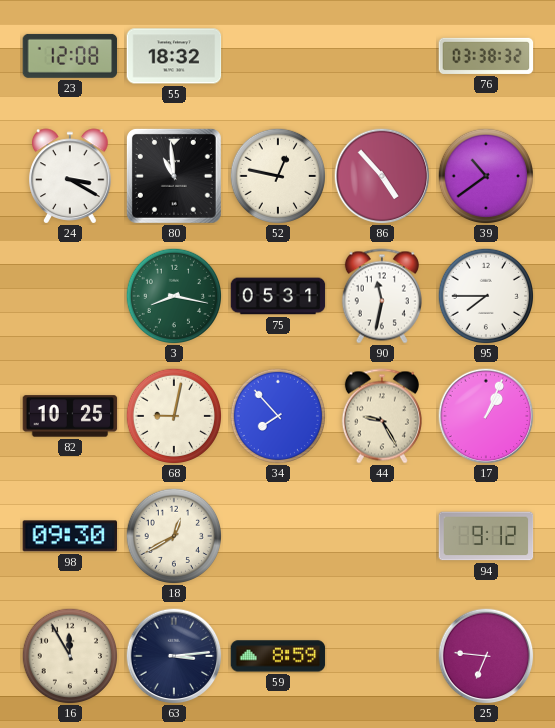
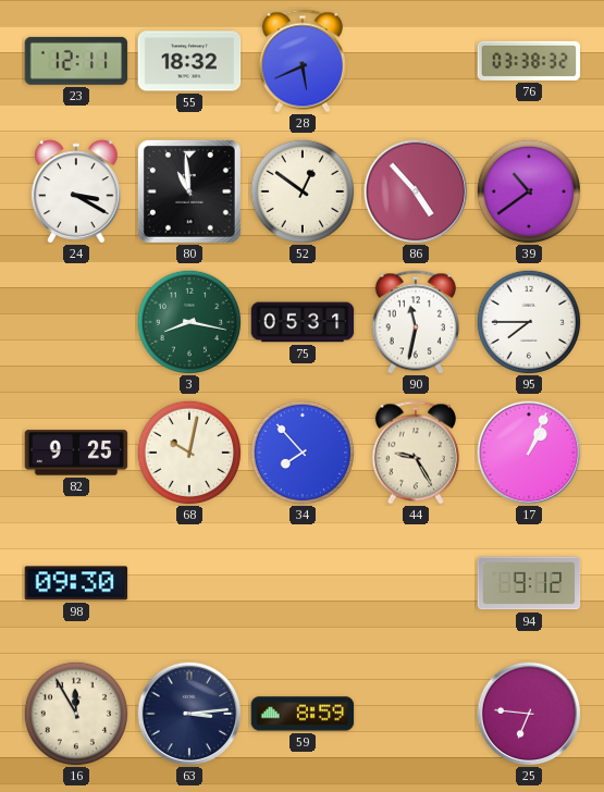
23: 12:08 -> 12:11 (76, 61)
28: none -> 5:41 (303, 61)
52: 12:47 -> 12:51 (301, 190)
82: 10:25 -> 9:25 (76, 453)
68: 9:02 -> 10:02 (188, 451)
18: 12:40 -> none (173, 535)
